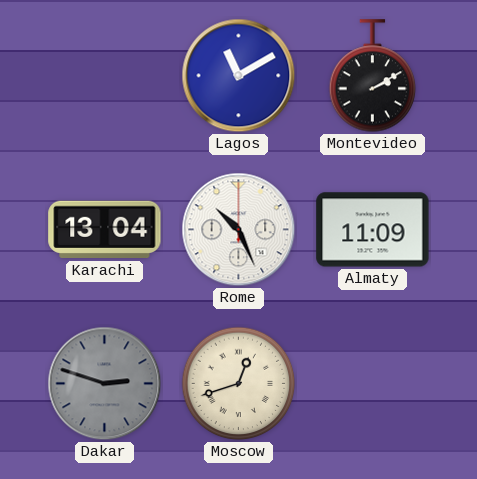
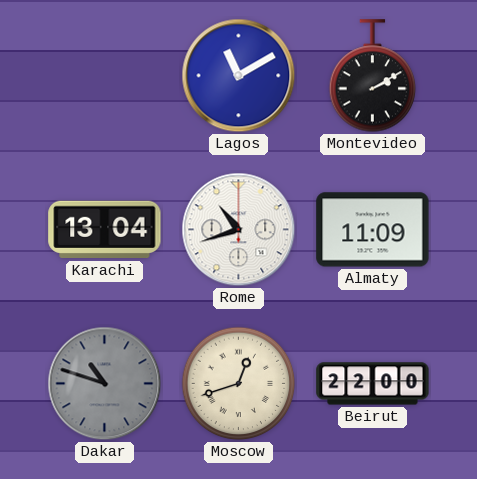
Rome: 10:26 -> 10:42 (239, 230)
Dakar: 2:48 -> 10:48 (105, 384)
Beirut: none -> 22:00 (373, 384)
